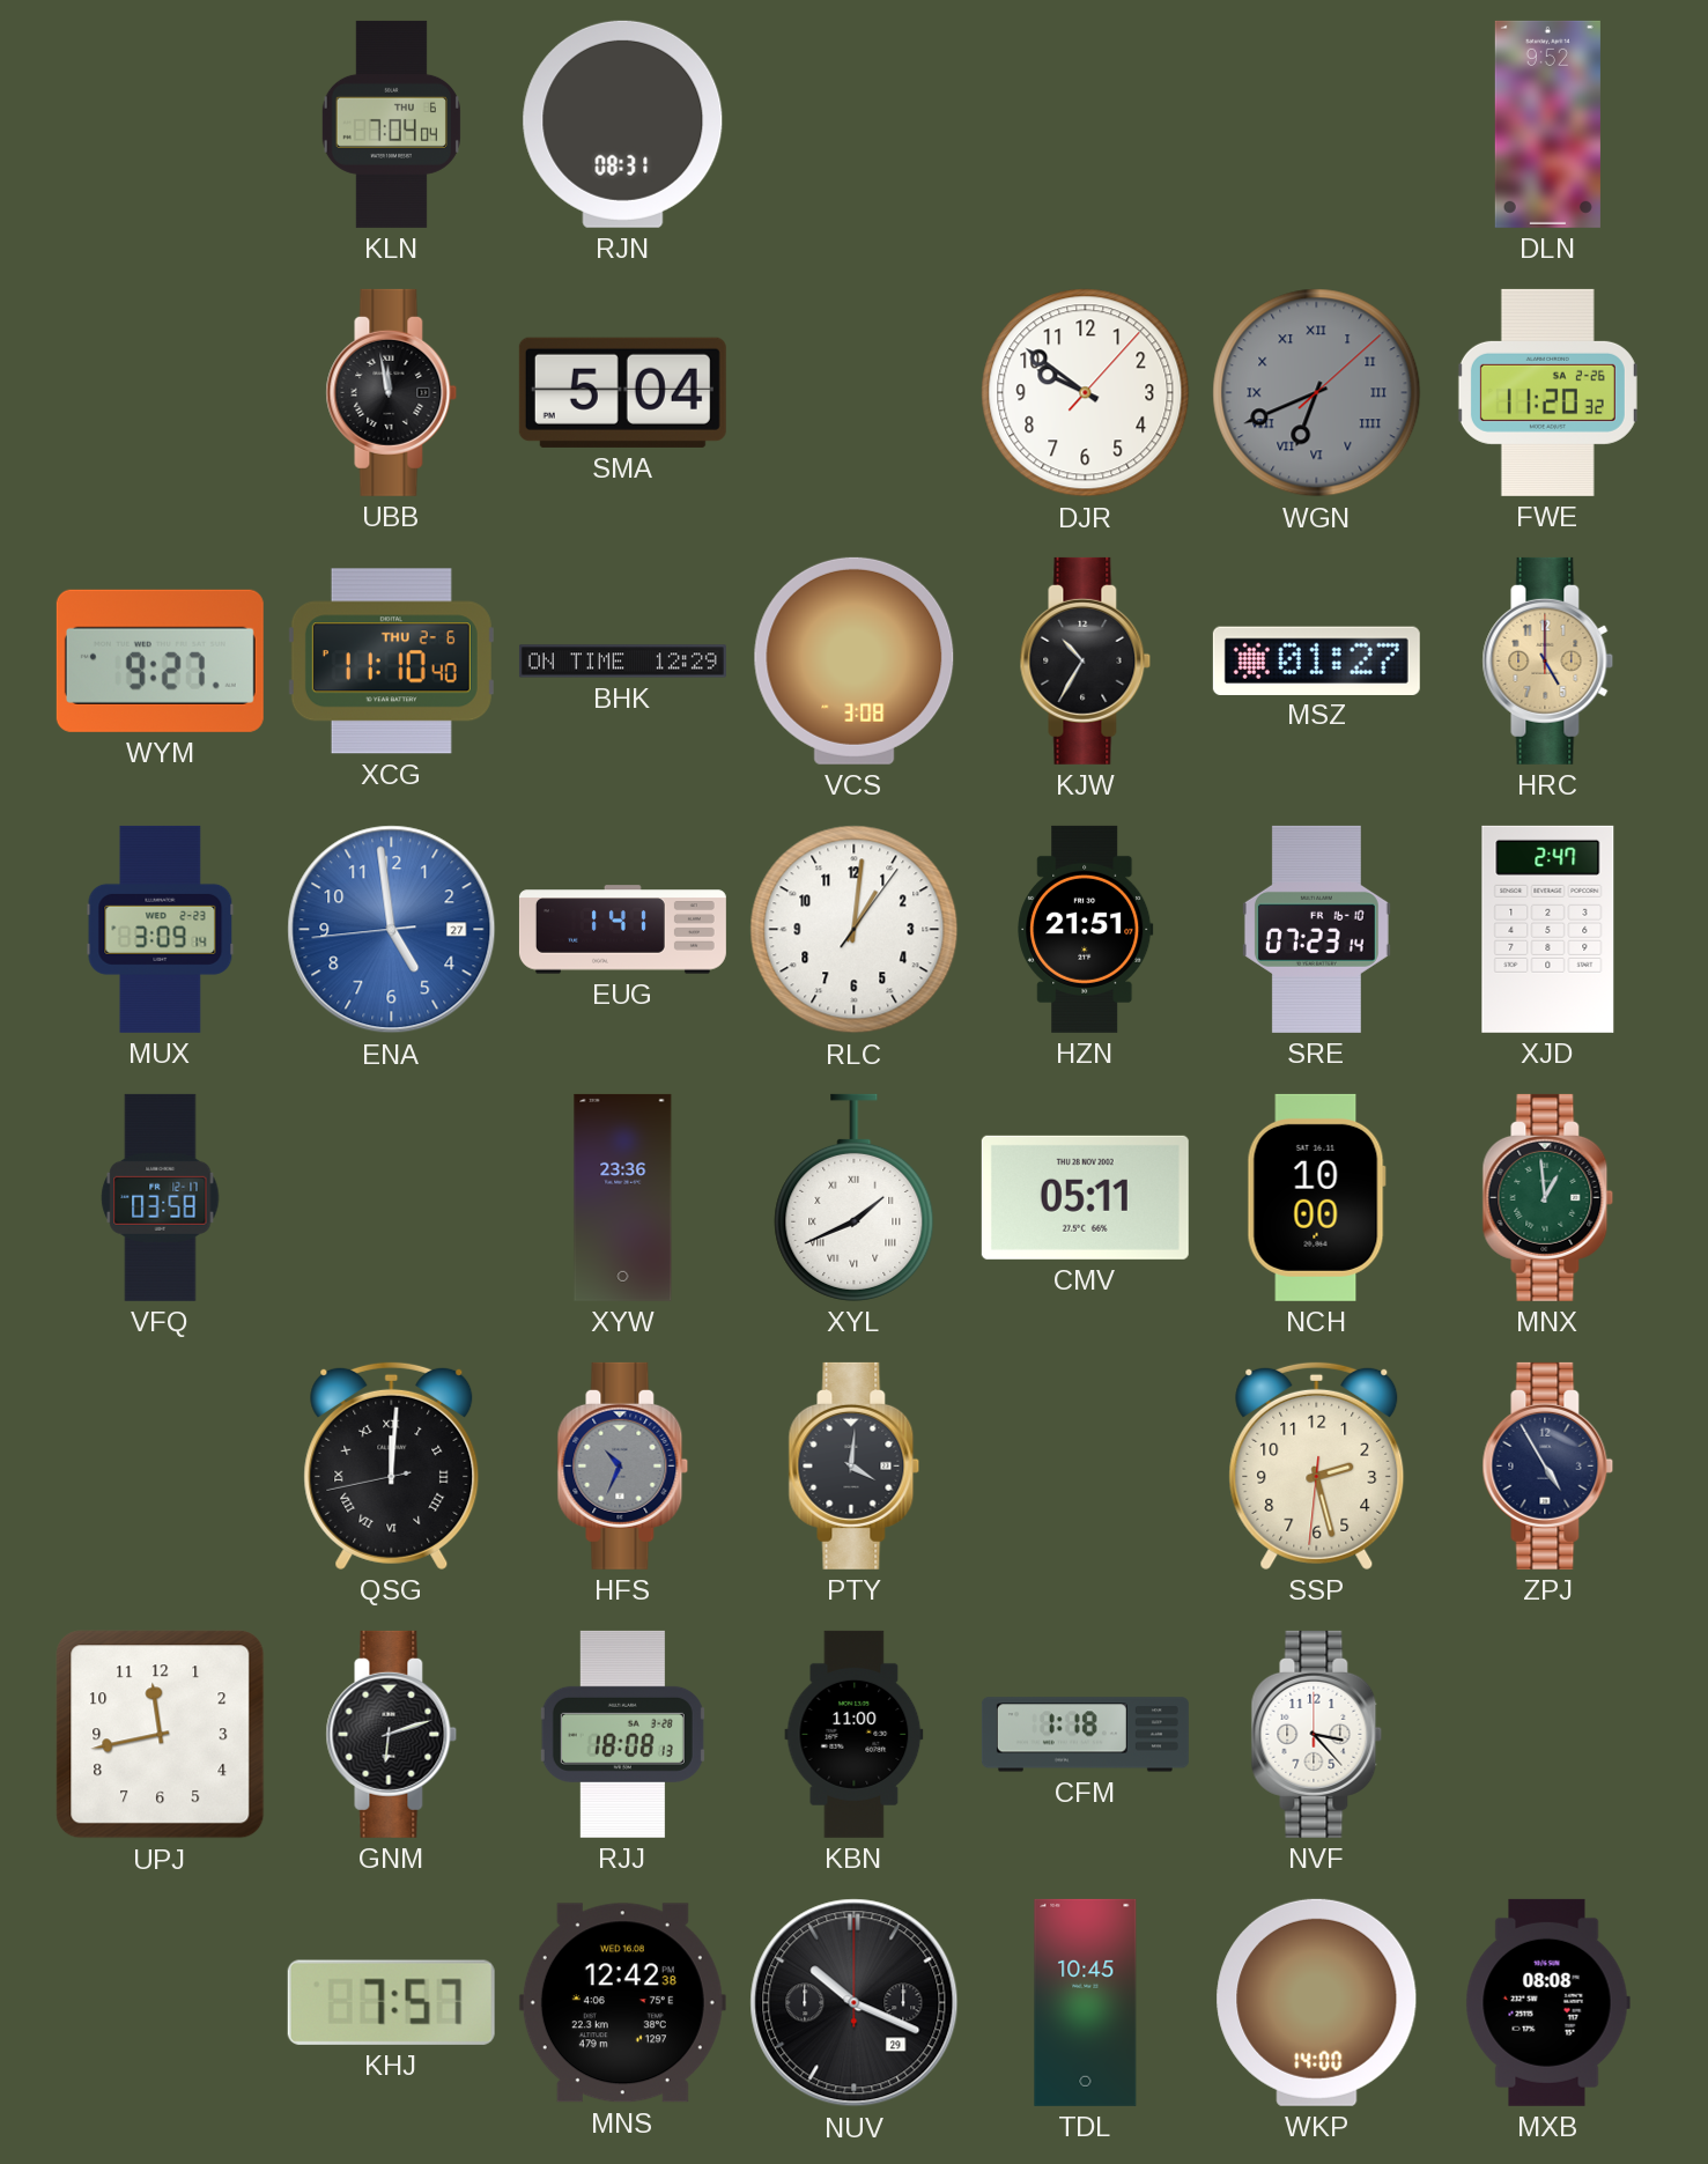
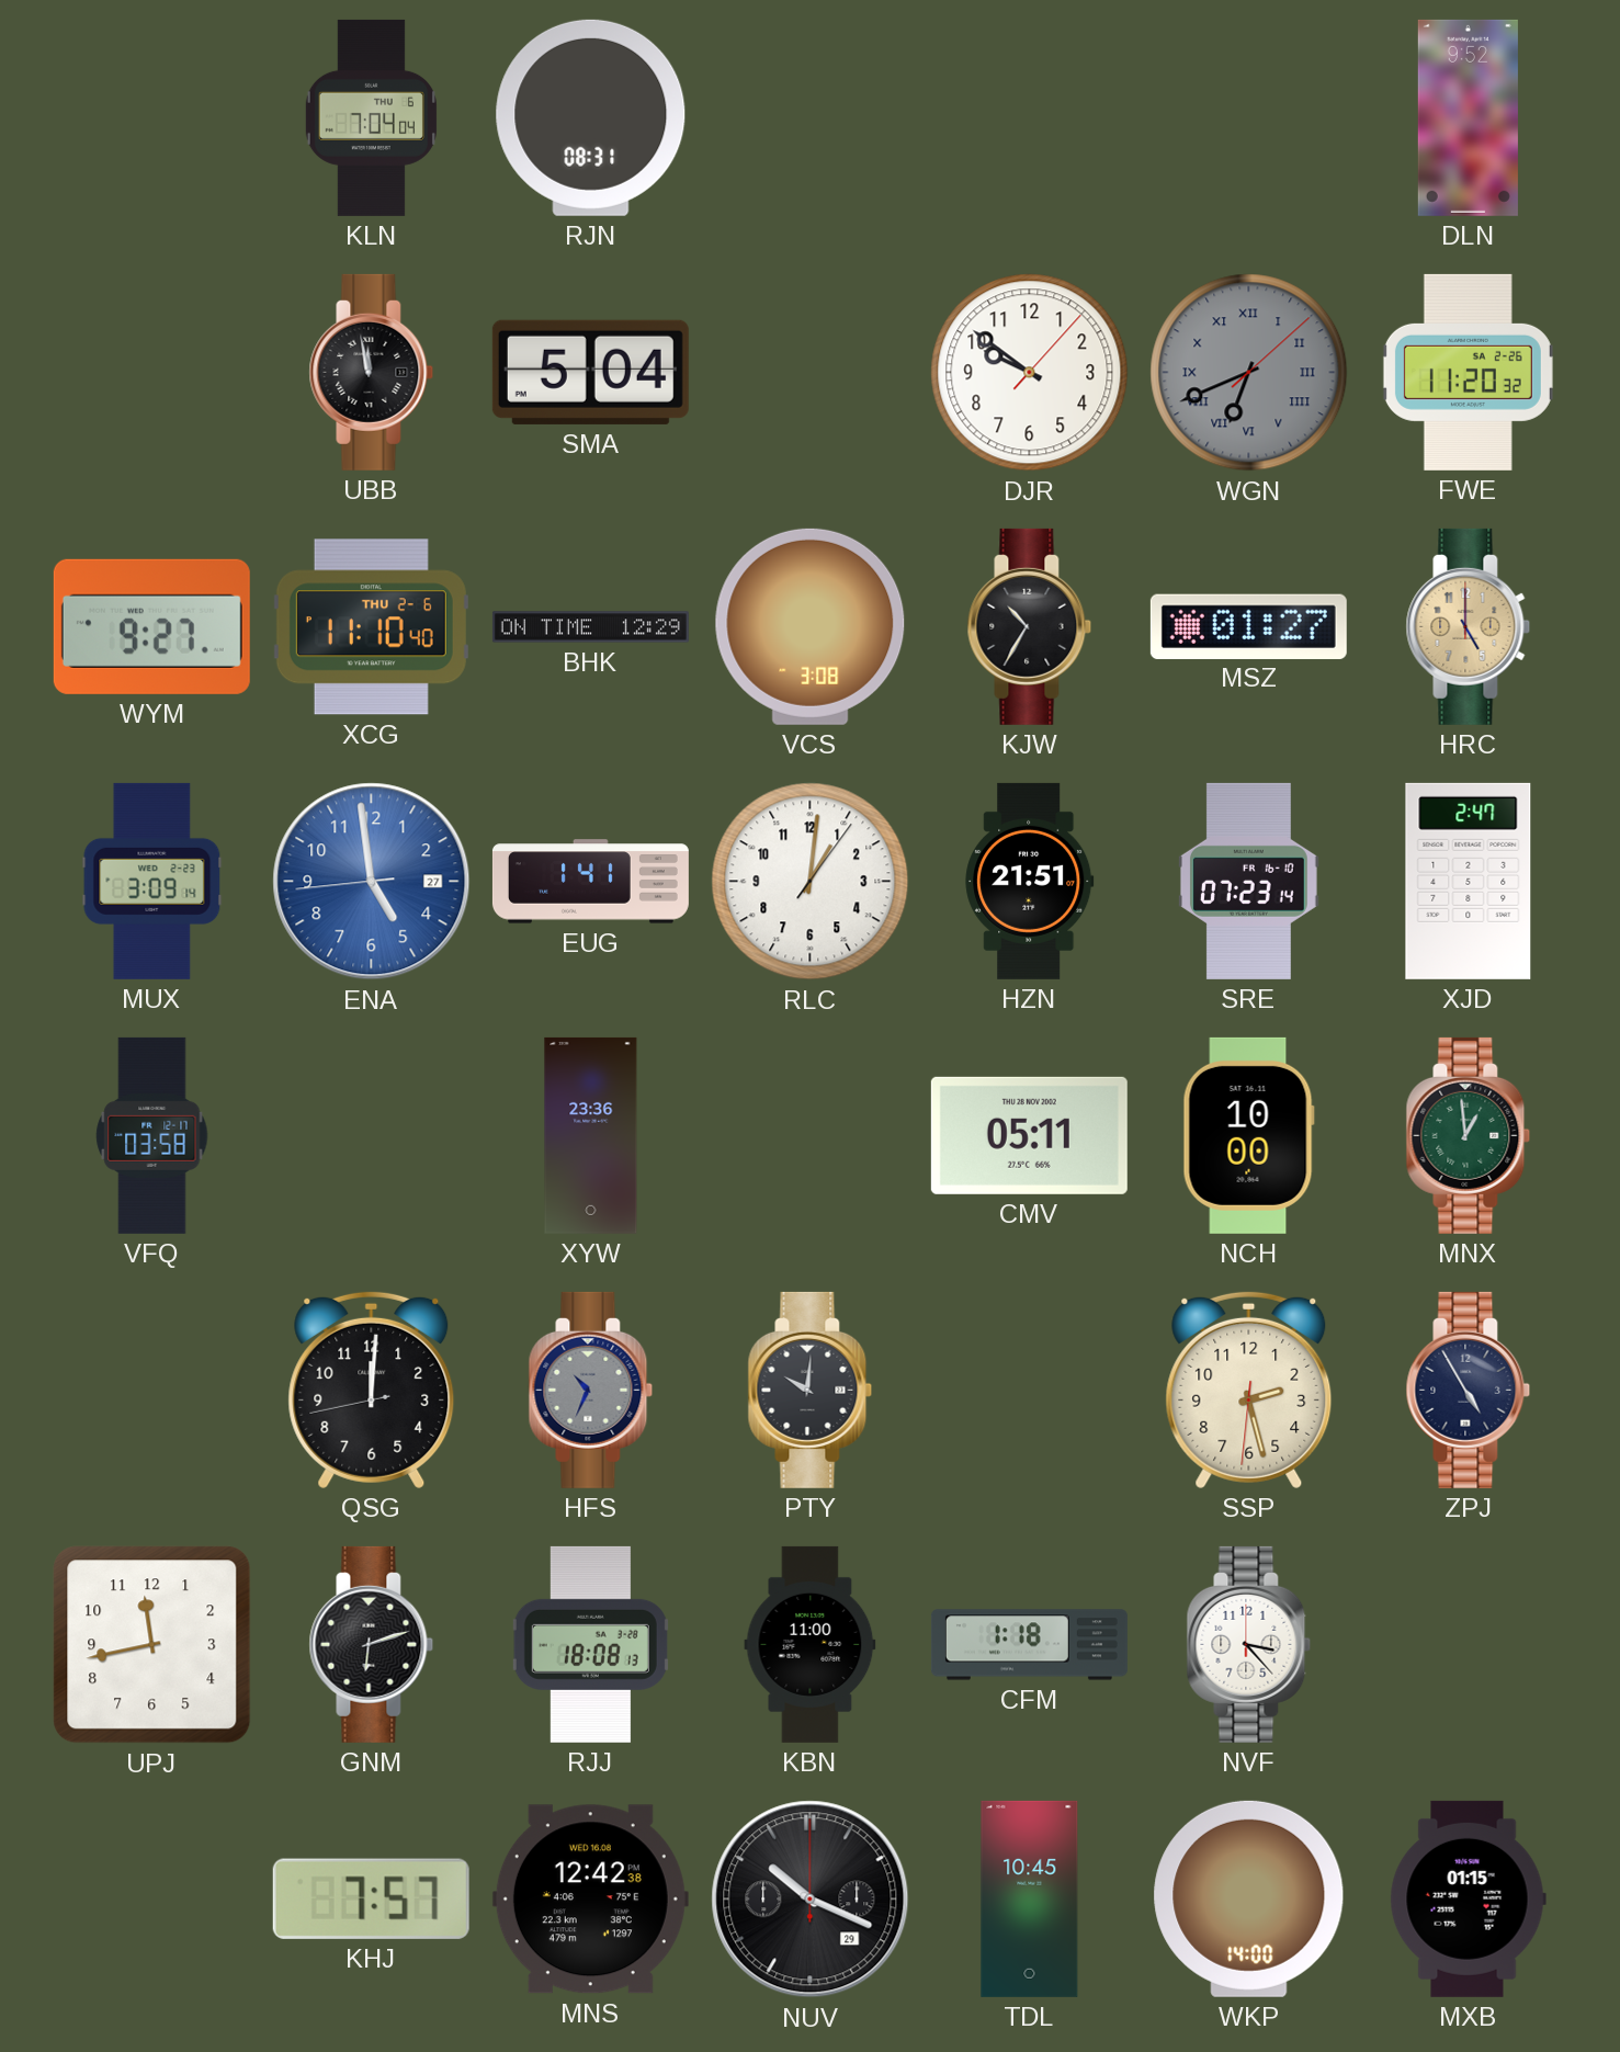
XYL: 1:41 -> none (855, 1197)
QSG numerals: Roman -> Arabic (372, 1390)
PTY: 4:01 -> 10:01 (811, 1390)
MXB: 08:08 -> 01:15 (1468, 1898)
